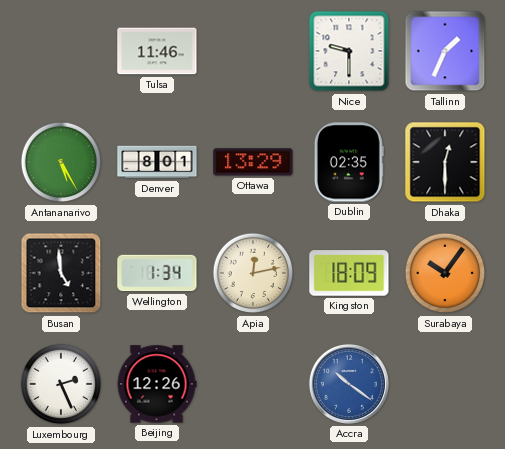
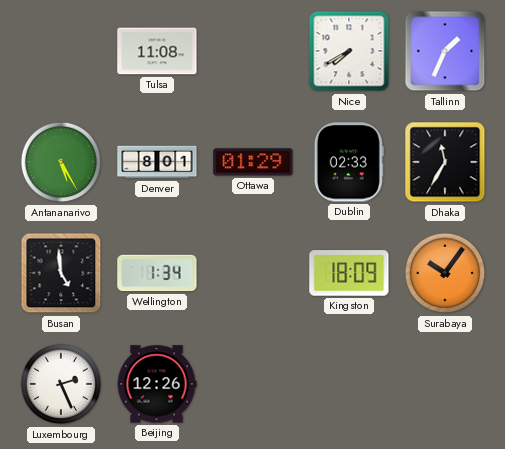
Tulsa: 11:46 -> 11:08 (157, 51)
Nice: 9:30 -> 7:40 (349, 51)
Ottawa: 13:29 -> 01:29 (253, 162)
Dublin: 02:35 -> 02:33 (349, 162)
Dhaka: 12:30 -> 11:35 (445, 162)
Apia: 12:13 -> none (253, 273)
Accra: 10:21 -> none (349, 384)
